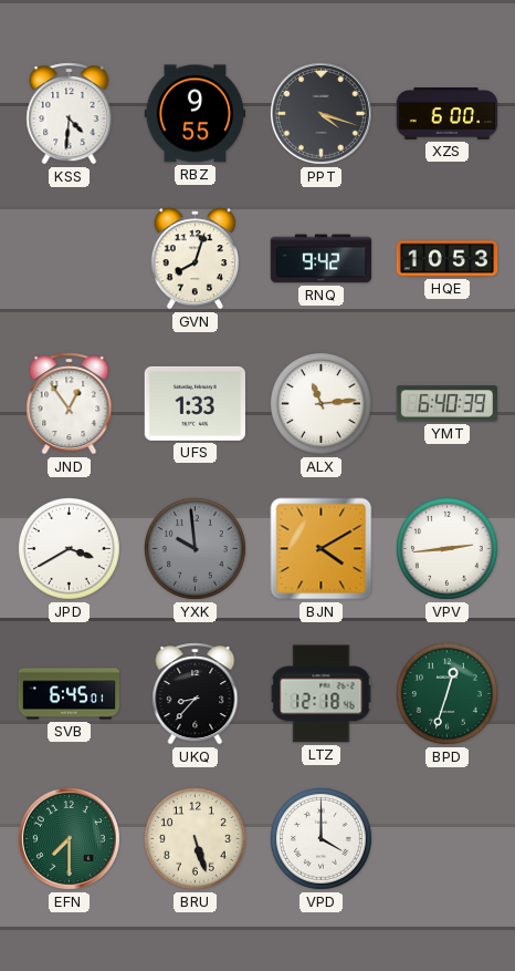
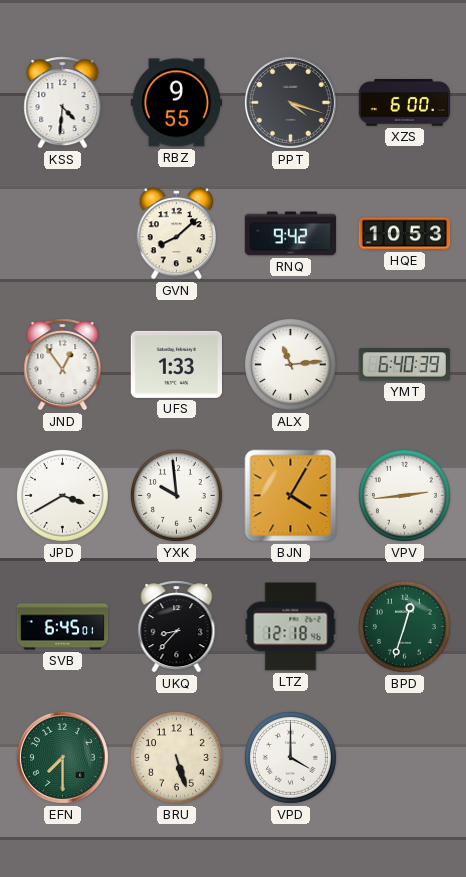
GVN: 8:03 -> 8:08 (177, 234)
YXK dial: grey -> white (176, 495)
BJN: 4:10 -> 4:05 (291, 496)
